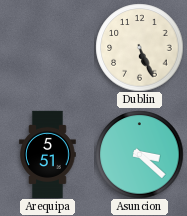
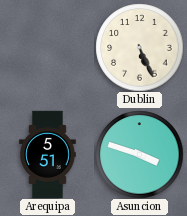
Asuncion: 3:22 -> 3:48 (139, 154)
